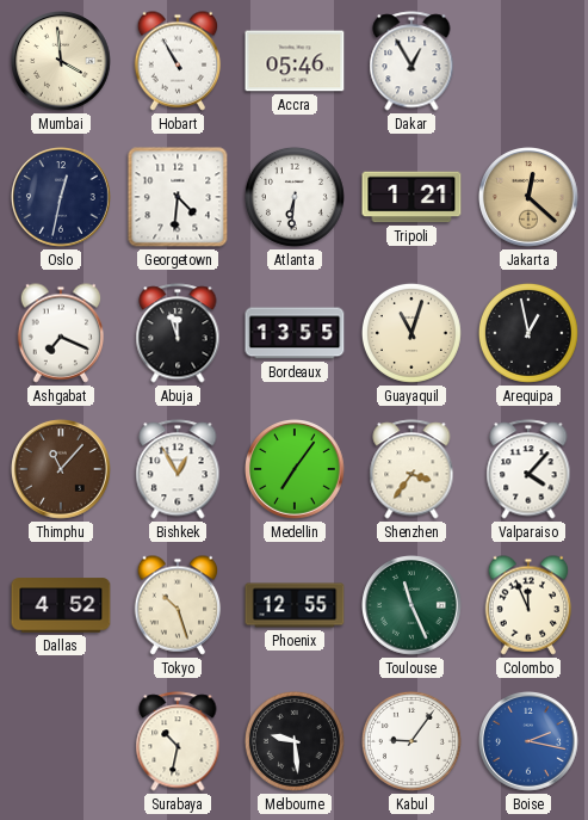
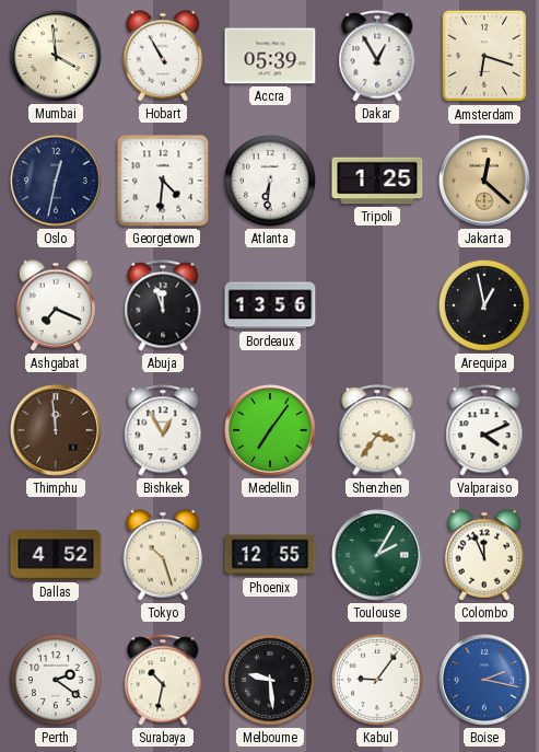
Accra: 05:46 -> 05:39 (270, 56)
Amsterdam: none -> 6:18 (484, 56)
Tripoli: 1:21 -> 1:25 (377, 181)
Bordeaux: 13:55 -> 13:56 (270, 305)
Guayaquil: 11:03 -> none (411, 333)
Thimphu: 11:07 -> 11:59 (57, 431)
Valparaiso: 4:07 -> 4:11 (484, 430)
Toulouse: 11:26 -> 2:05 (378, 556)
Perth: none -> 2:21 (56, 680)
